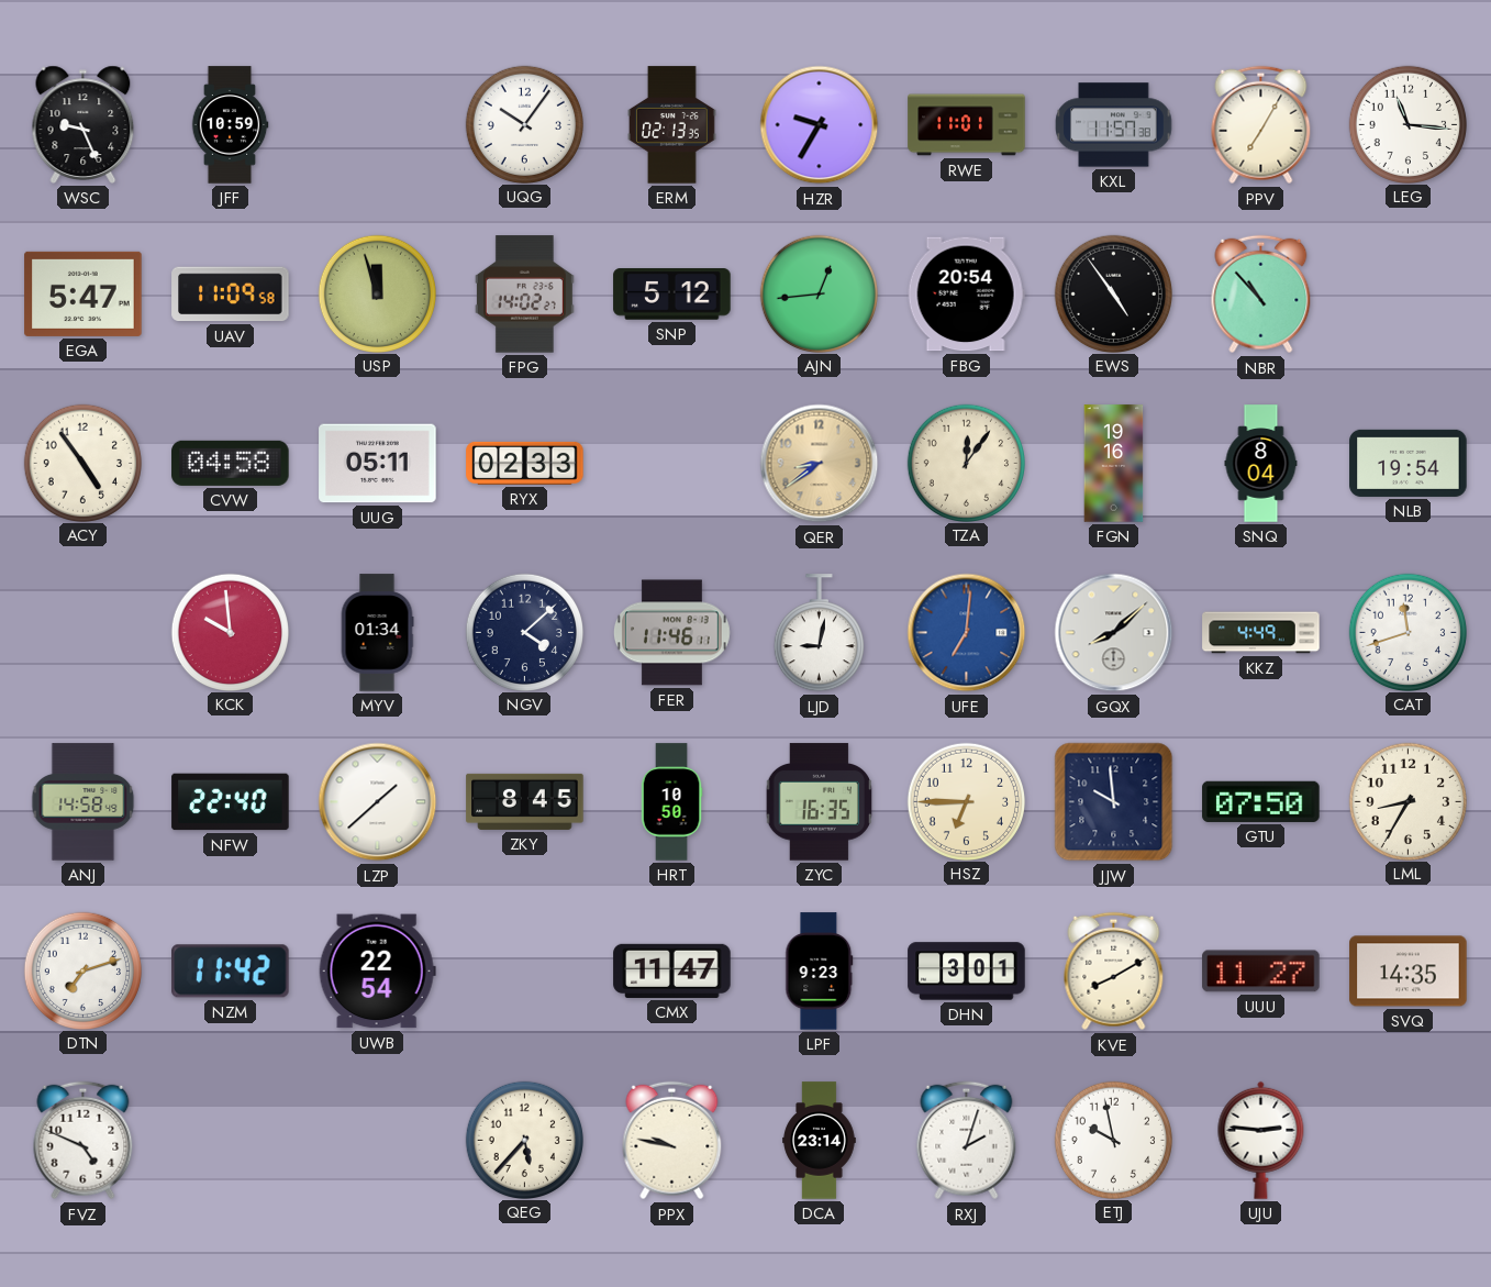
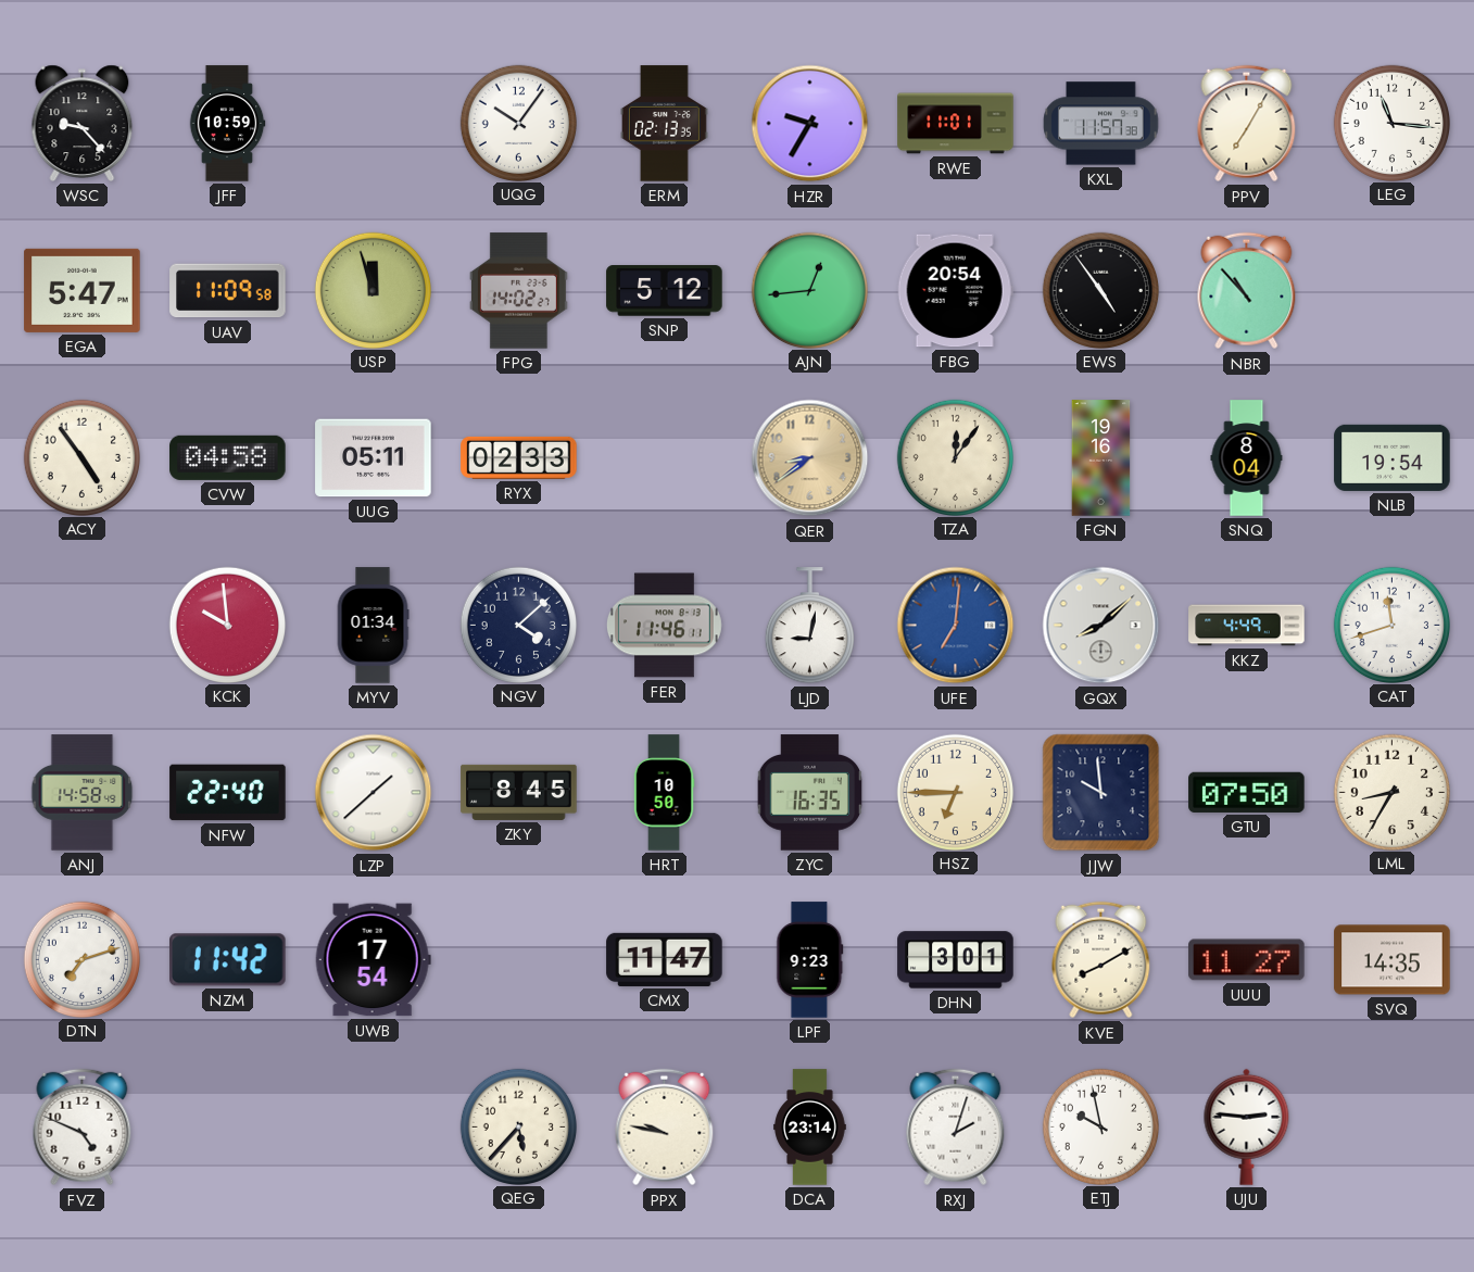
WSC: 9:26 -> 9:23 (83, 123)
UWB: 22:54 -> 17:54 (373, 960)
